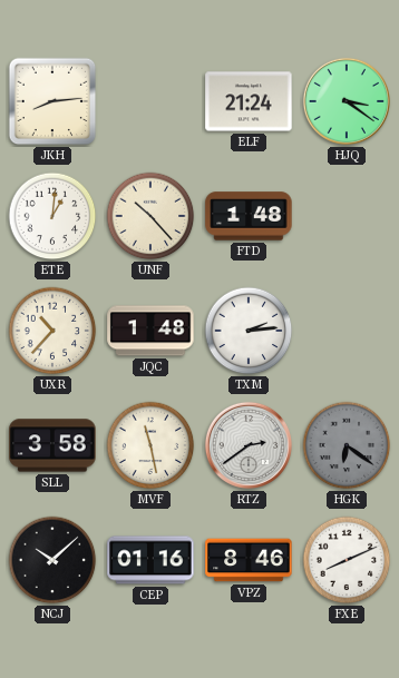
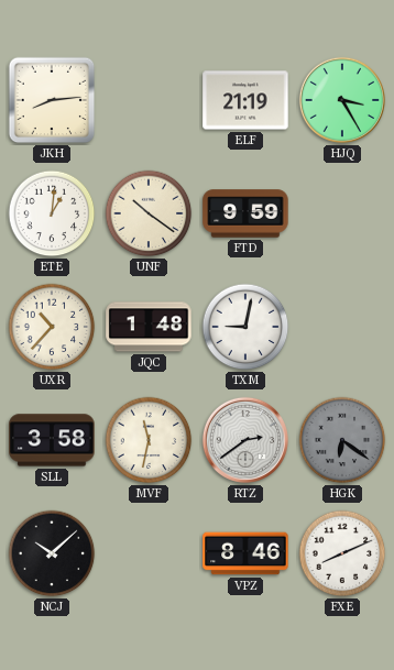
ELF: 21:24 -> 21:19 (245, 100)
HJQ: 3:21 -> 3:25 (342, 100)
UNF: 10:23 -> 10:21 (149, 213)
FTD: 1:48 -> 9:59 (245, 213)
TXM: 2:14 -> 9:02 (245, 327)
MVF: 11:28 -> 11:32 (149, 440)
CEP: 01:16 -> none (150, 560)
